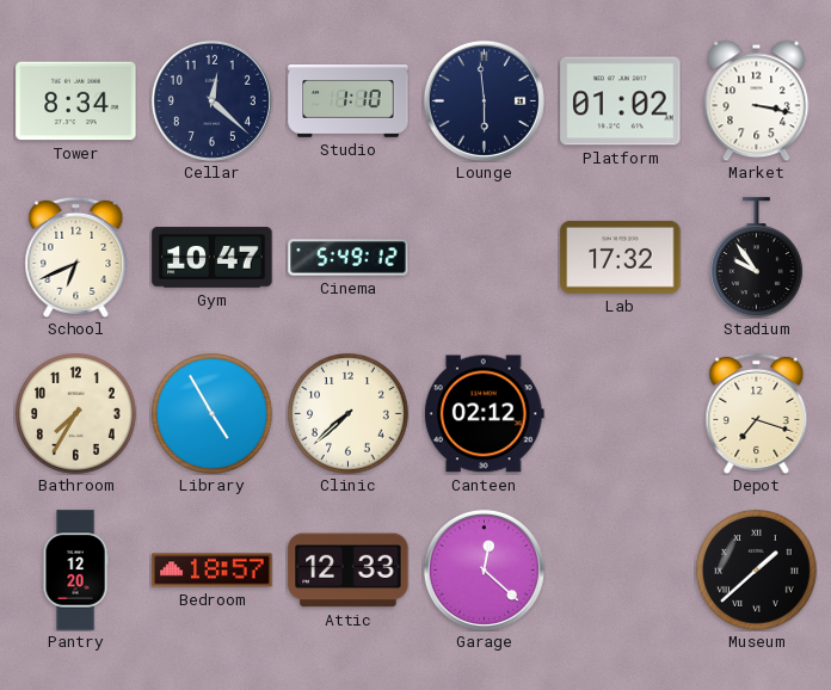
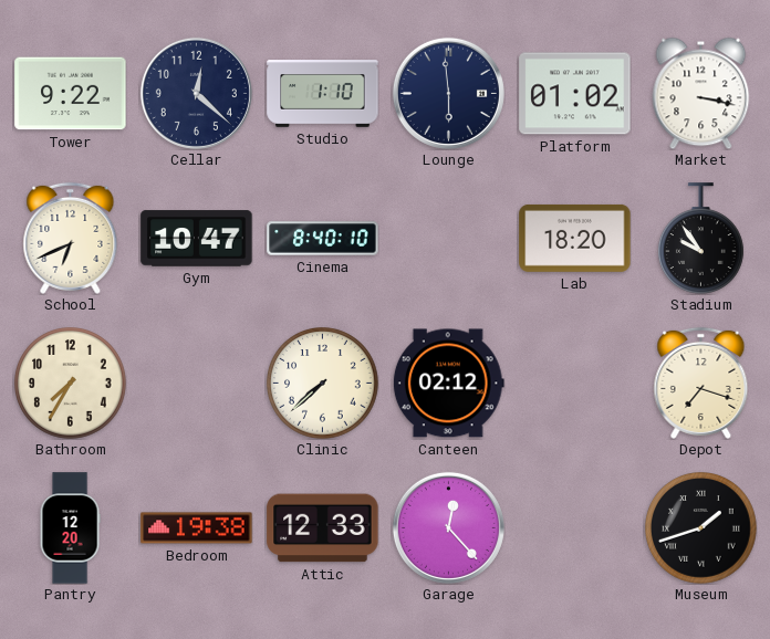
Tower: 8:34 -> 9:22 (71, 94)
Cinema: 5:49 -> 8:40 (323, 239)
Lab: 17:32 -> 18:20 (575, 238)
Library: 4:55 -> none (213, 414)
Bedroom: 18:57 -> 19:38 (197, 528)
Garage: 12:22 -> 12:23 (448, 527)
Museum: 1:38 -> 1:42 (701, 528)
